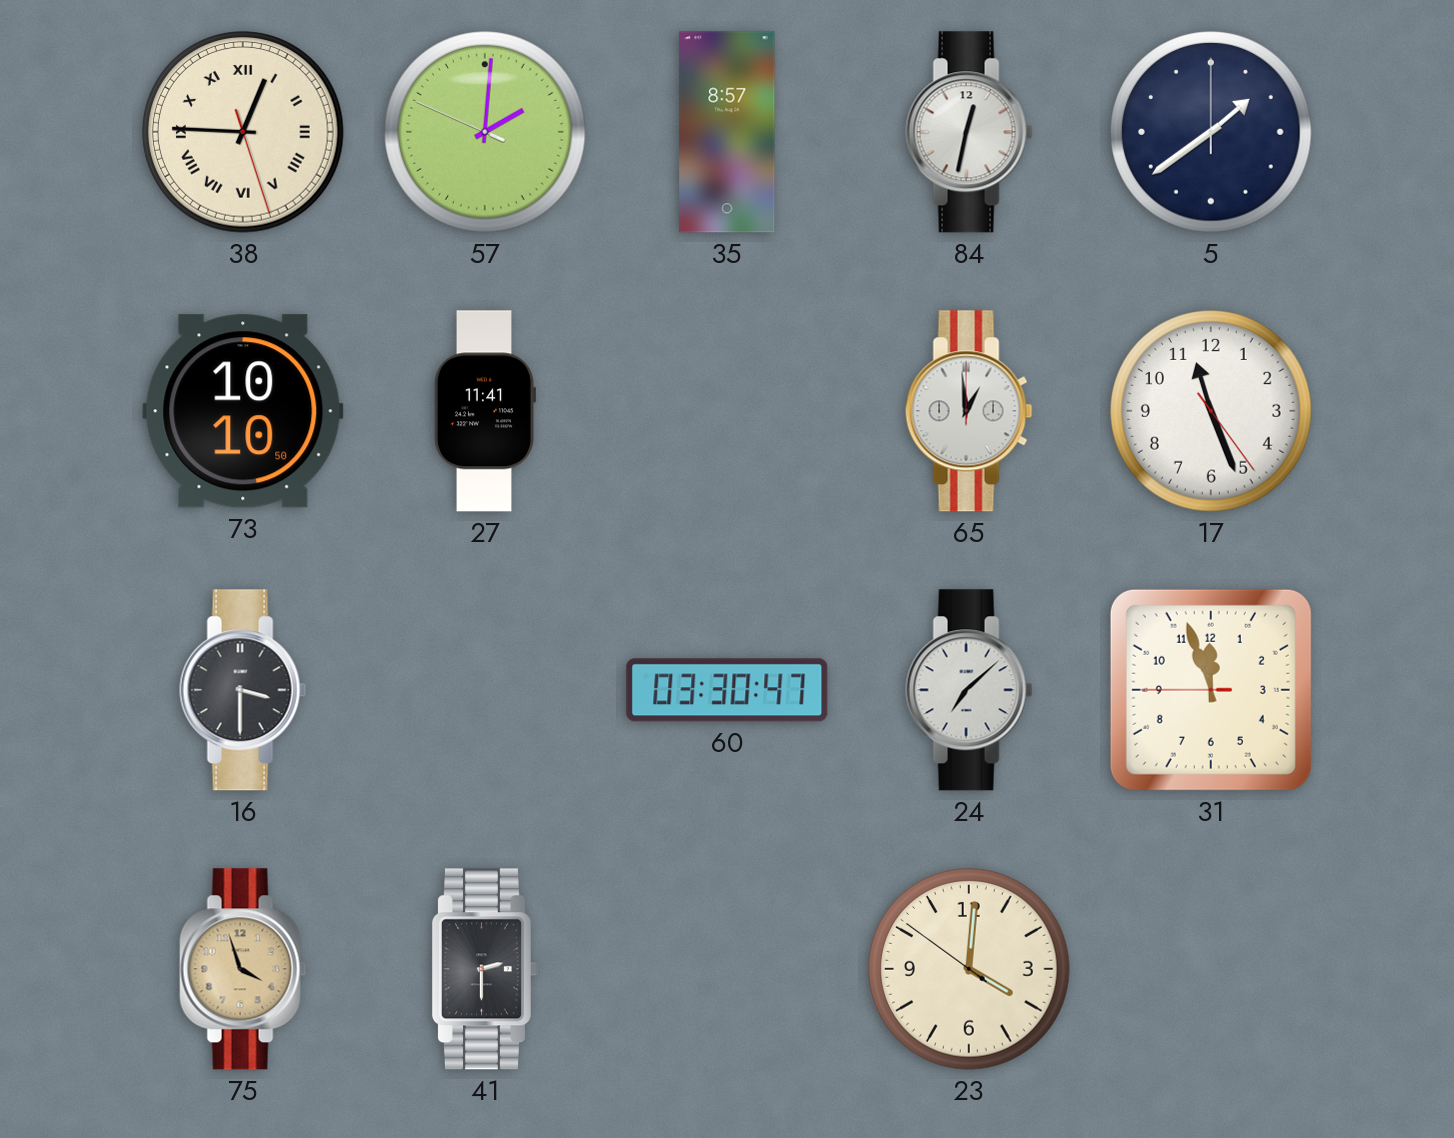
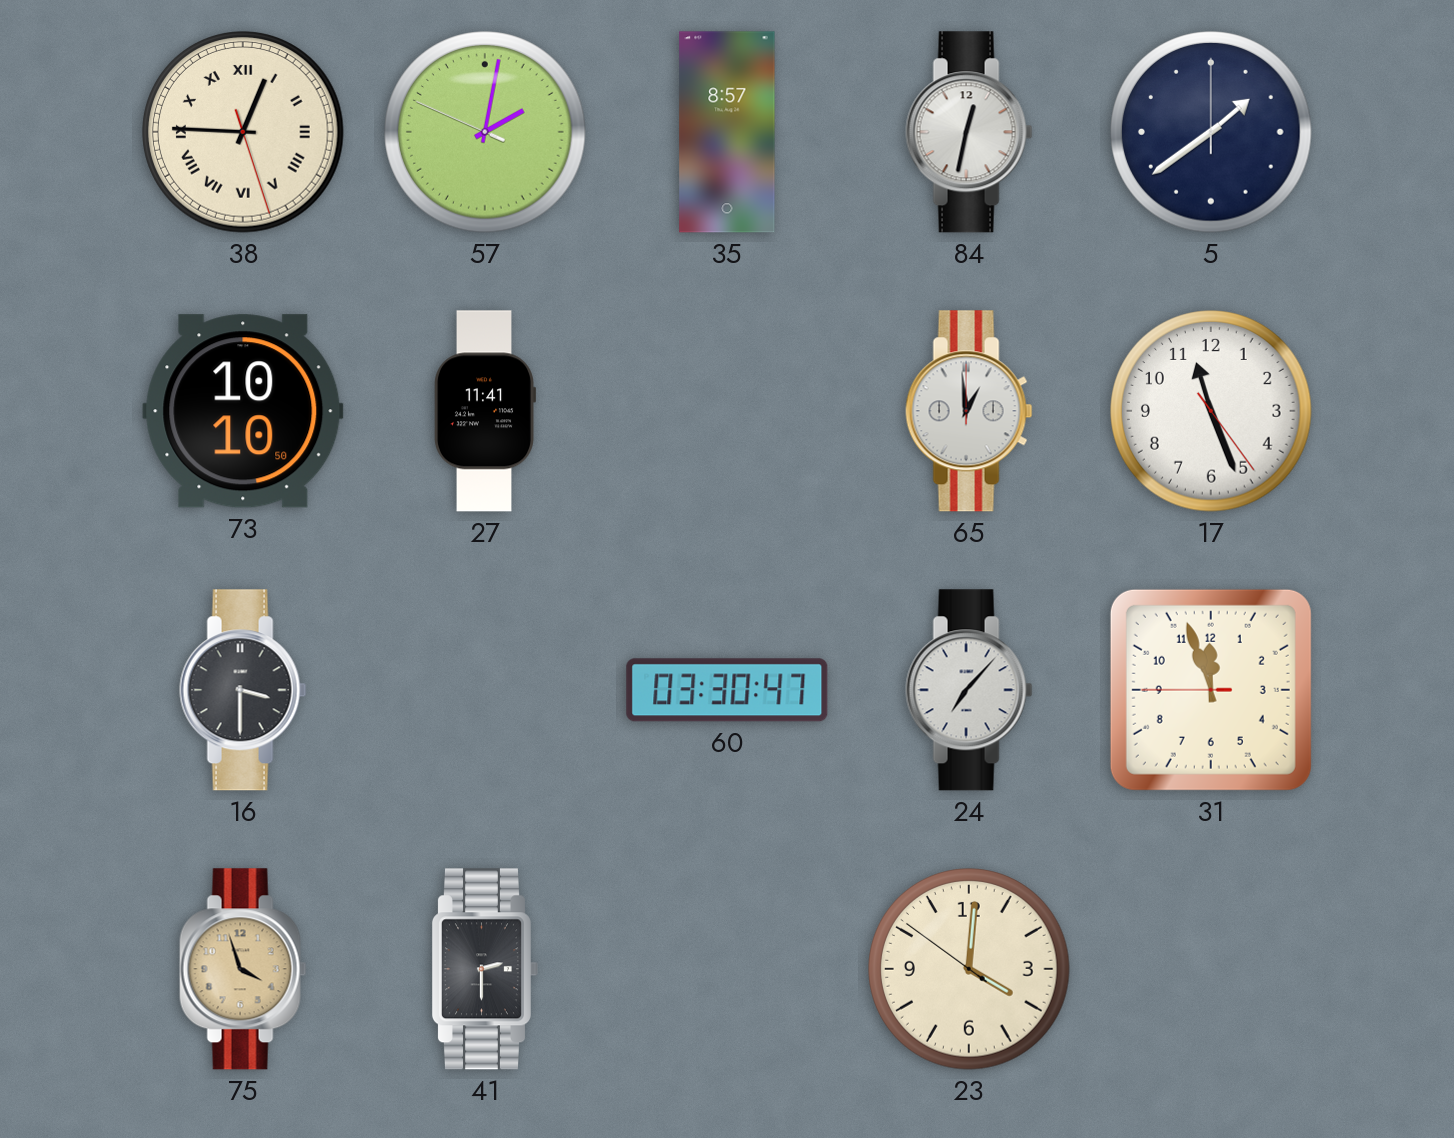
57: 2:00 -> 2:01 (486, 133)
24: 7:08 -> 7:07 (969, 690)
